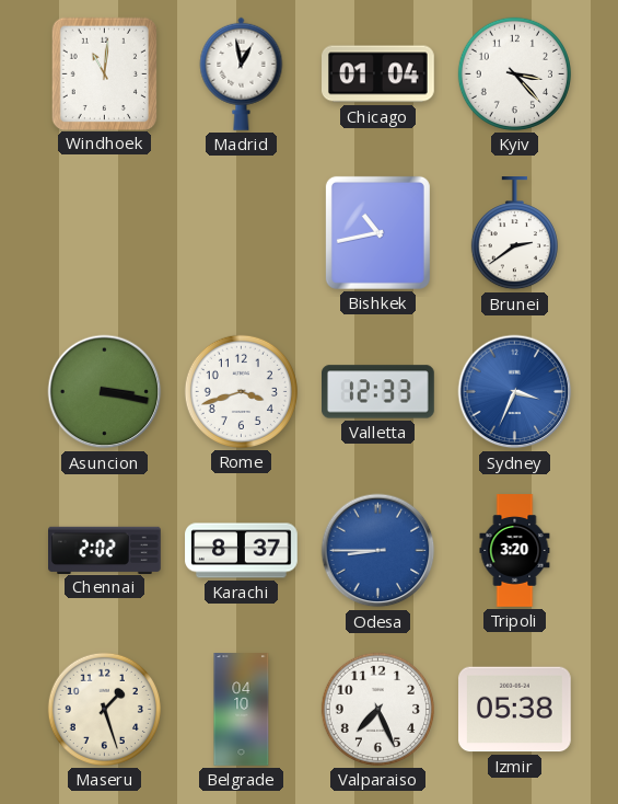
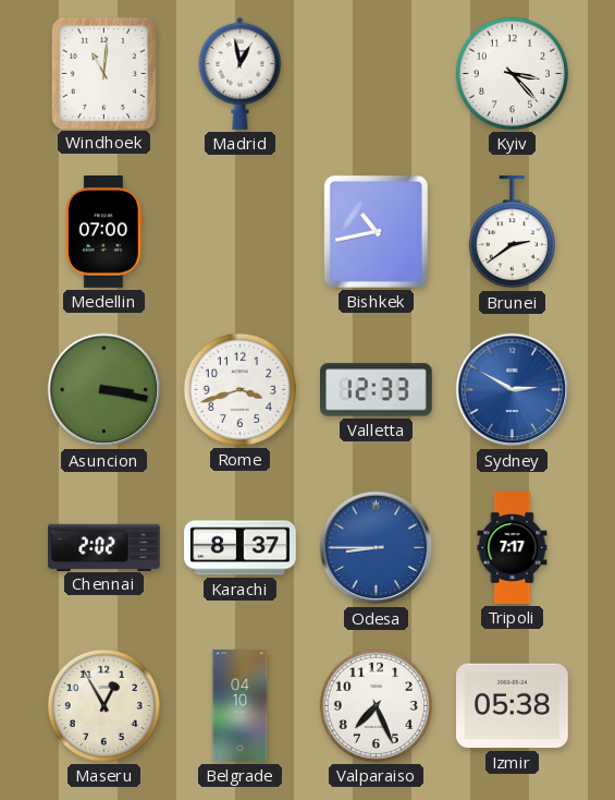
Chicago: 01:04 -> none (378, 74)
Medellin: none -> 07:00 (103, 232)
Sydney: 3:34 -> 2:50 (513, 390)
Tripoli: 3:20 -> 7:17 (513, 548)
Maseru: 1:27 -> 12:55 (103, 705)
